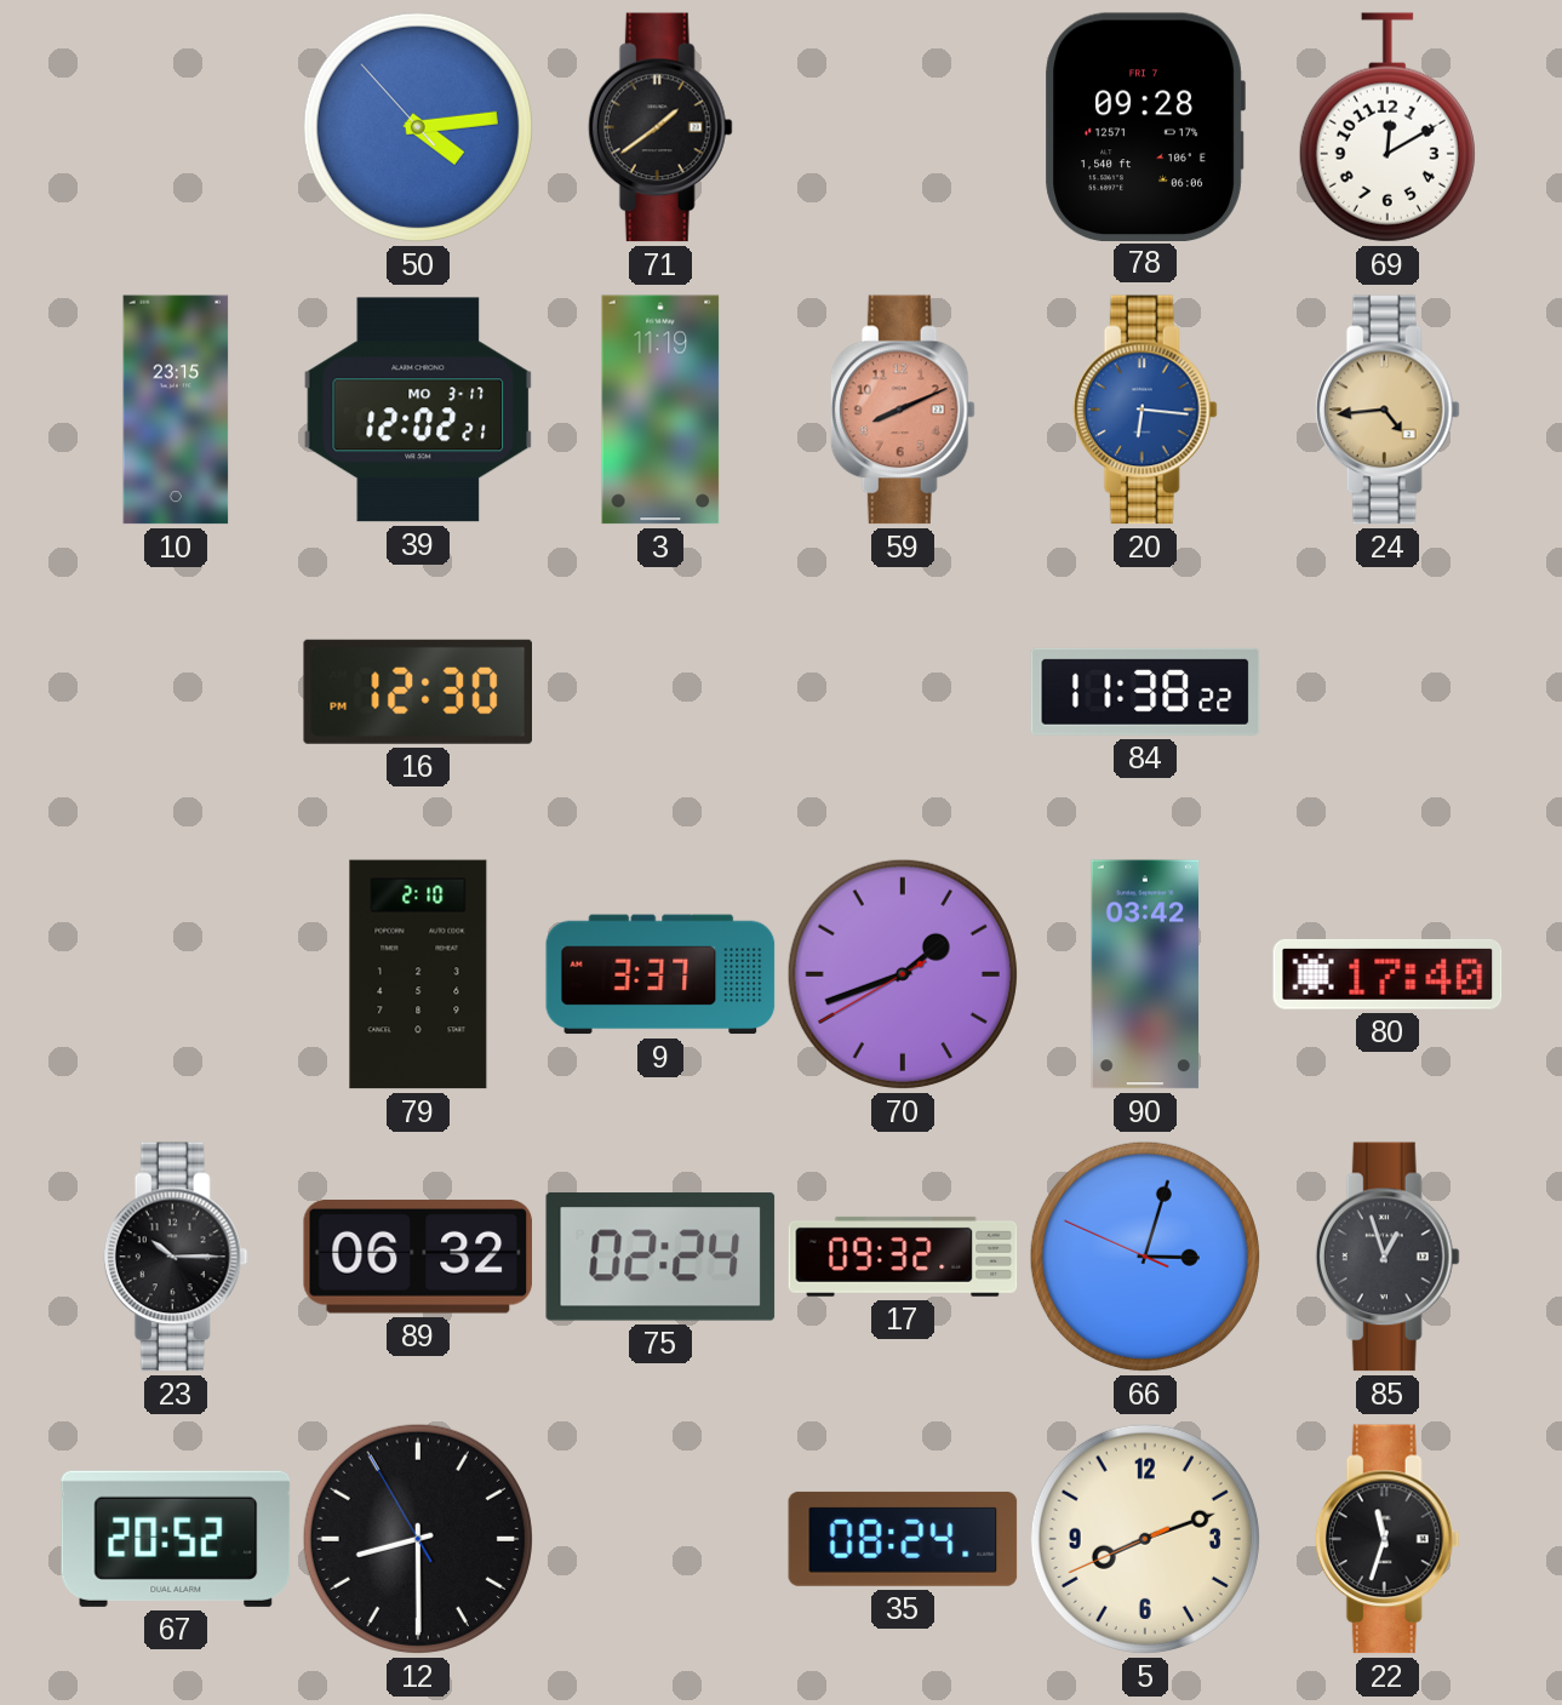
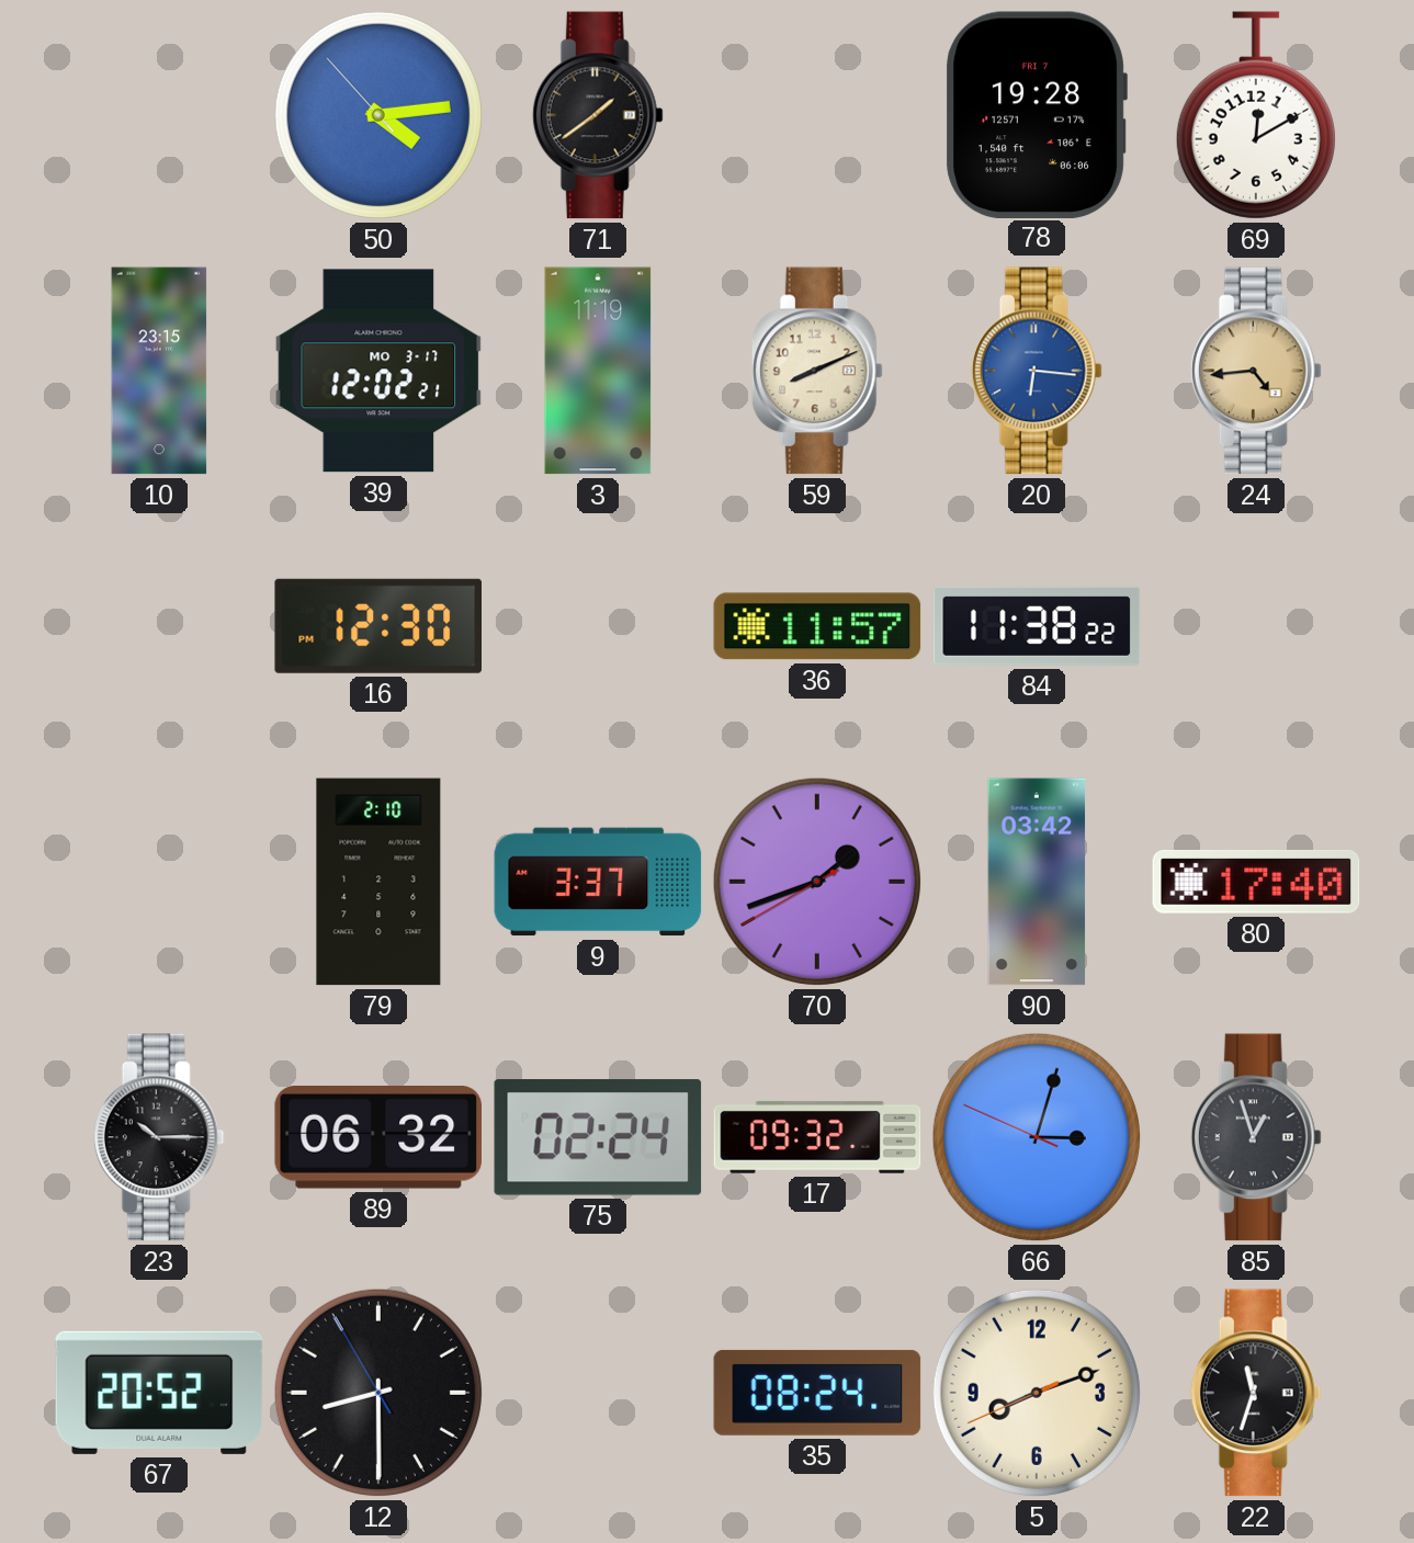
78: 09:28 -> 19:28 (1037, 114)
59 dial: salmon -> cream (817, 371)
36: none -> 11:57 (817, 626)
